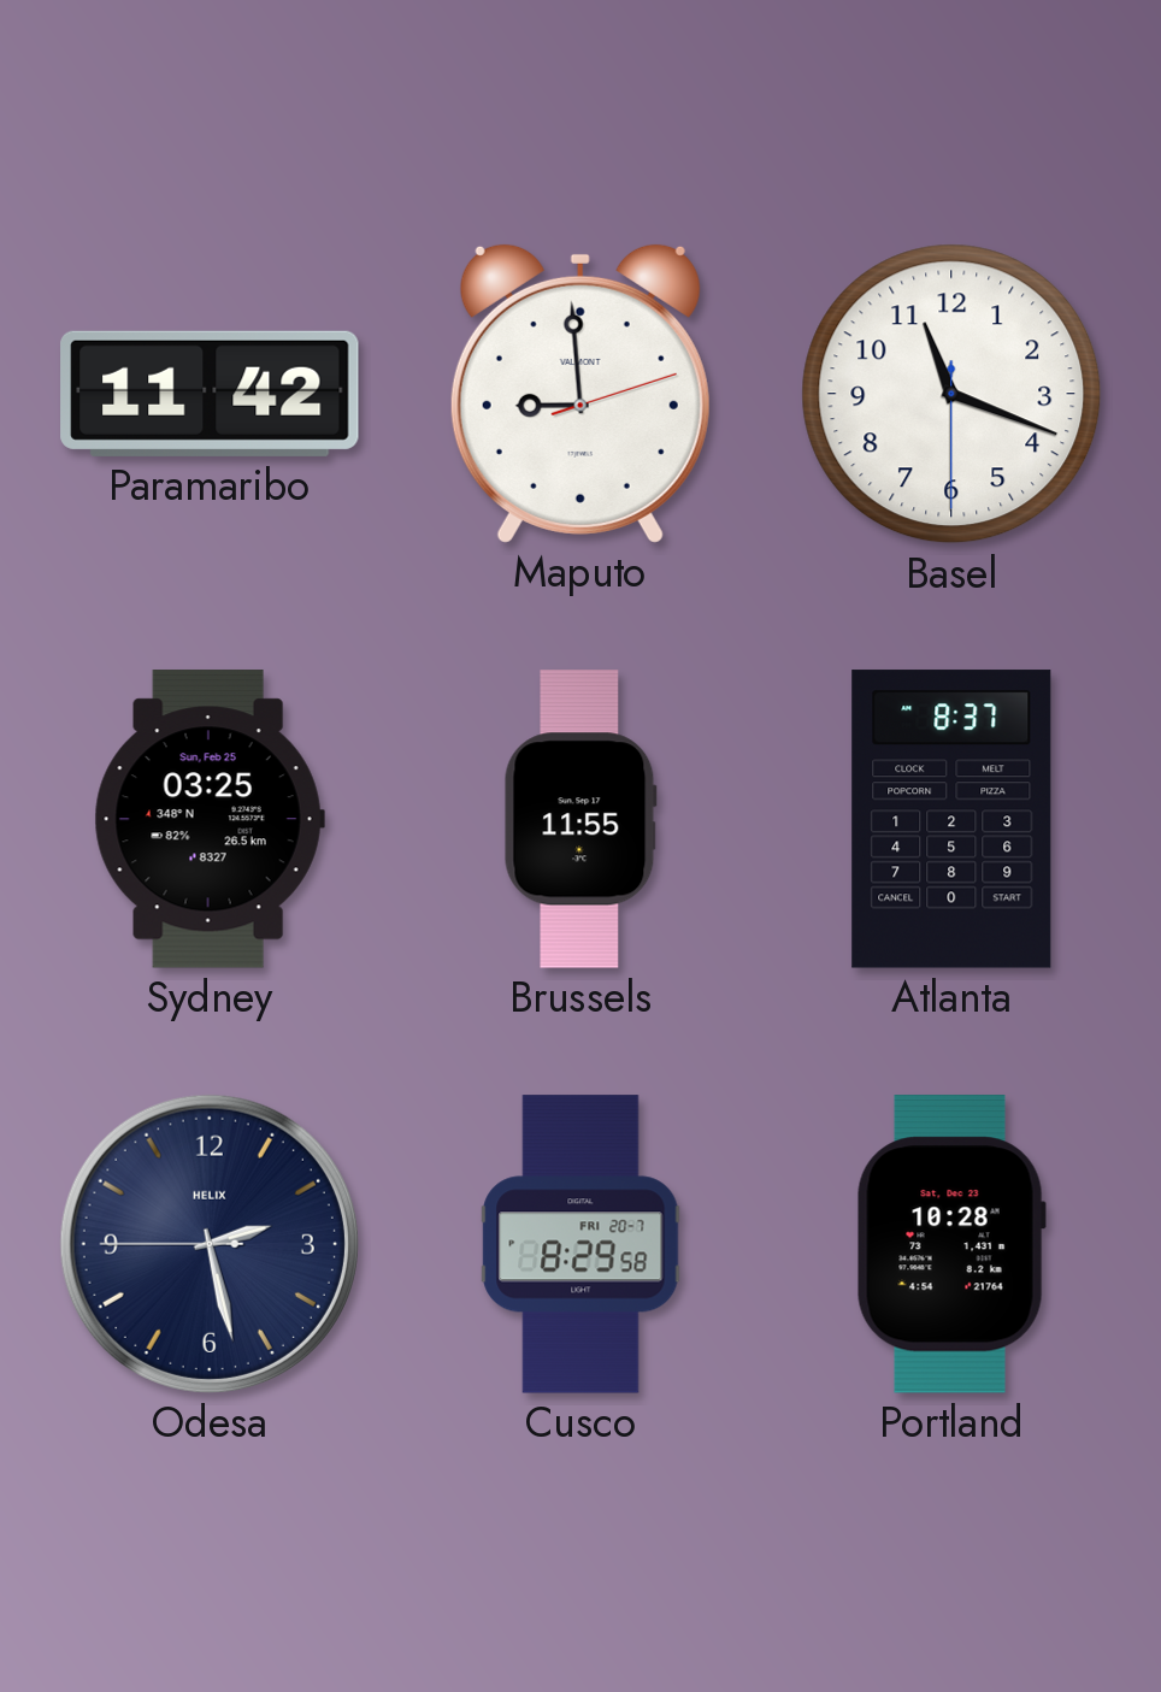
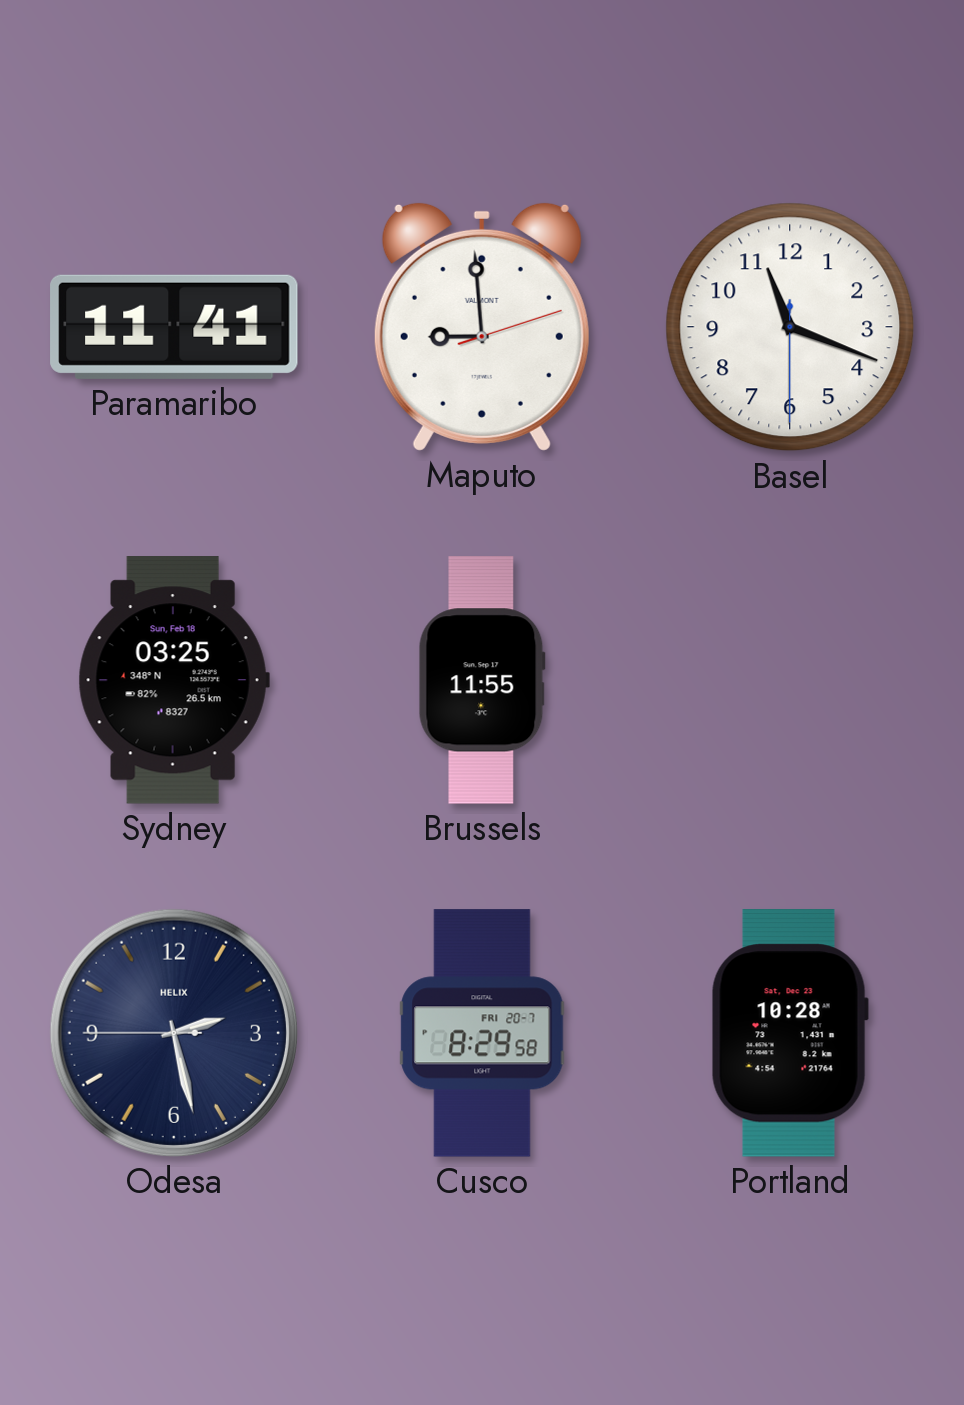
Paramaribo: 11:42 -> 11:41 (174, 327)
Sydney date: Sun, Feb 25 -> Sun, Feb 18 (174, 680)
Atlanta: 8:37 -> none (951, 819)
